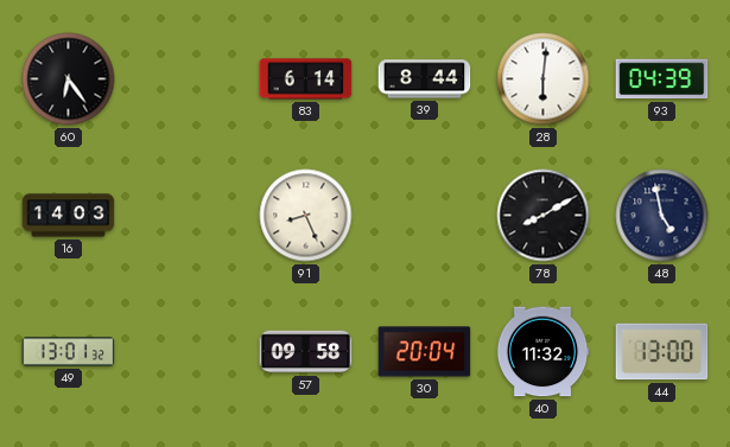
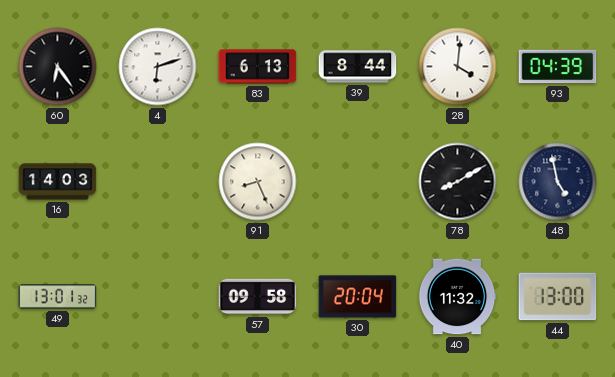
4: none -> 6:12 (158, 67)
83: 6:14 -> 6:13 (258, 67)
28: 6:01 -> 4:01 (458, 67)
